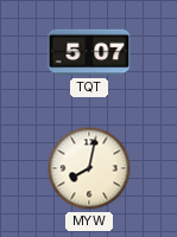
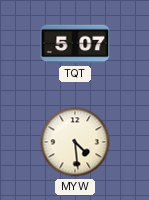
MYW: 8:02 -> 4:29 (75, 142)
